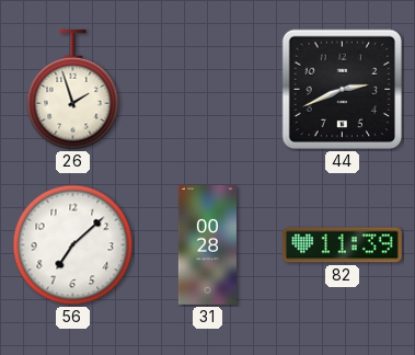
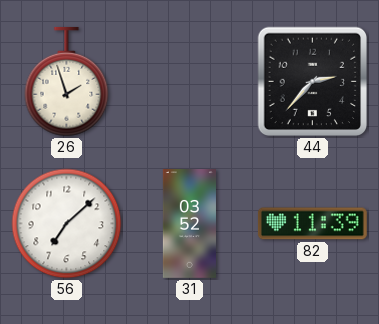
44: 2:41 -> 2:37 (313, 82)
31: 00:28 -> 03:52 (189, 224)
